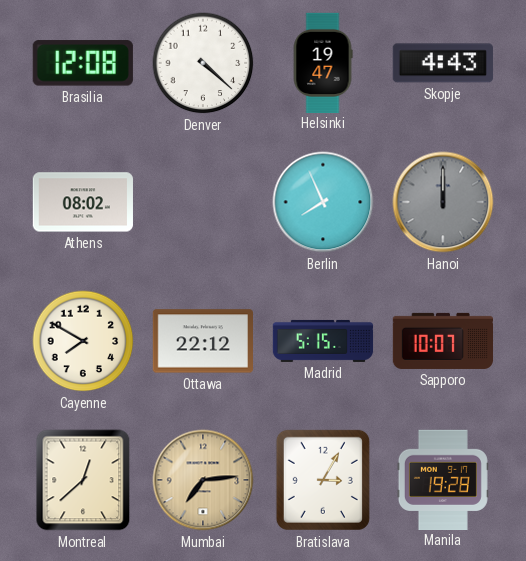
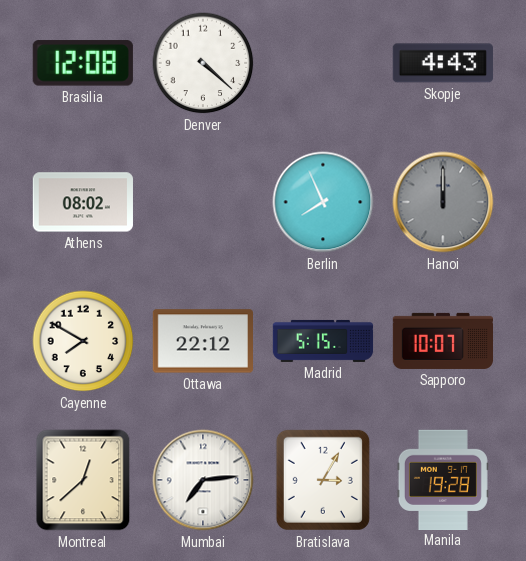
Helsinki: 19:47 -> none (323, 62)
Mumbai dial: champagne -> white (203, 480)
